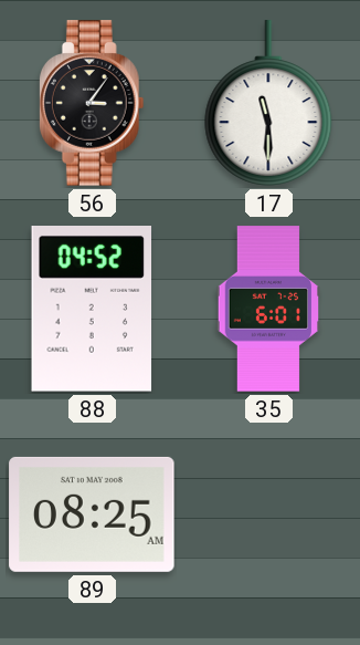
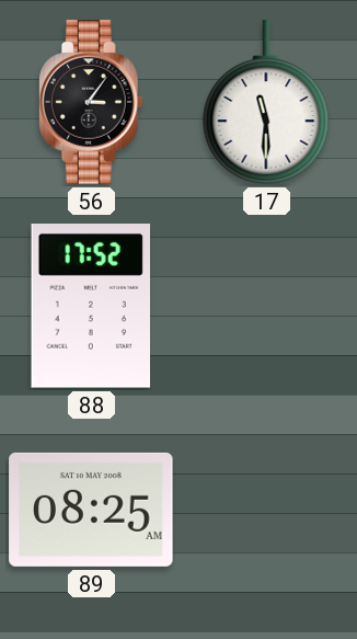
88: 04:52 -> 17:52 (91, 307)
35: 6:01 -> none (268, 309)
